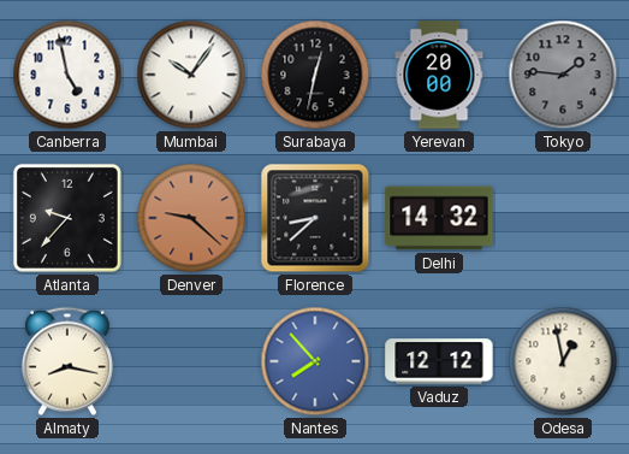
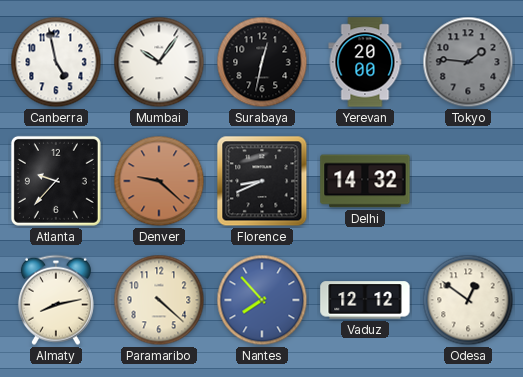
Florence: 8:38 -> 8:41 (262, 181)
Almaty: 8:17 -> 8:13 (56, 300)
Paramaribo: none -> 4:22 (159, 300)
Odesa: 12:58 -> 12:51 (468, 300)
